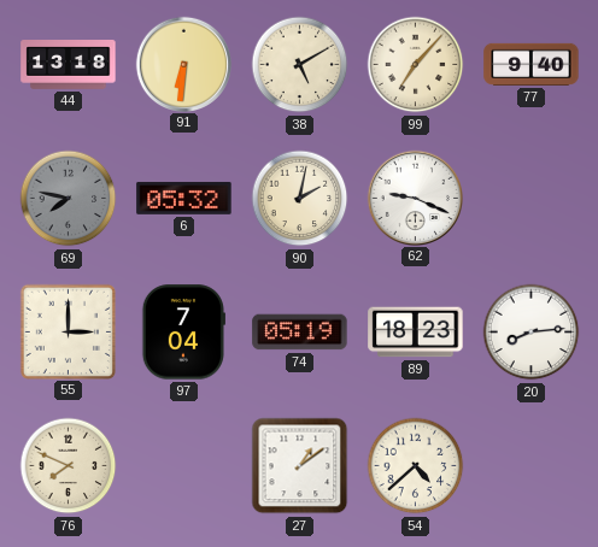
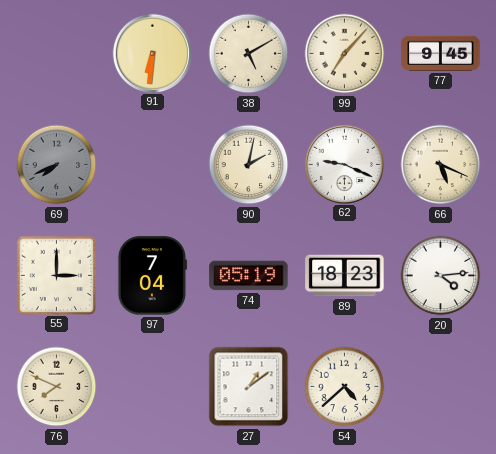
44: 13:18 -> none (69, 65)
77: 9:40 -> 9:45 (441, 53)
69: 7:47 -> 7:41 (57, 165)
6: 05:32 -> none (184, 198)
66: none -> 5:19 (441, 165)
20: 8:14 -> 4:14 (441, 276)
